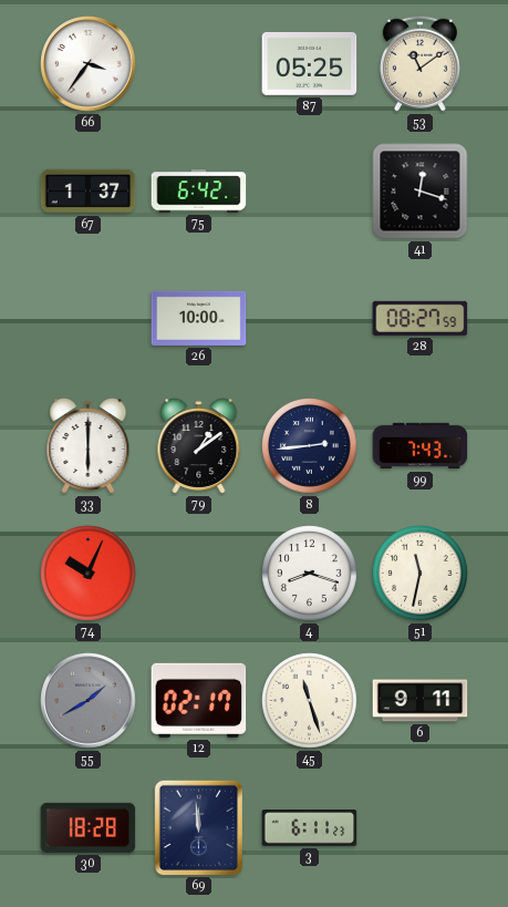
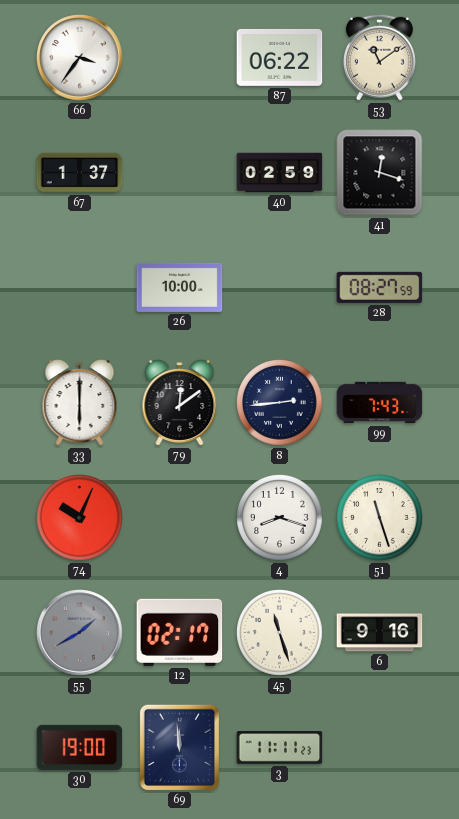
87: 05:25 -> 06:22 (280, 57)
75: 6:42 -> none (199, 192)
40: none -> 02:59 (280, 173)
79: 1:09 -> 12:09 (180, 403)
51: 11:32 -> 11:27 (380, 518)
6: 9:11 -> 9:16 (380, 633)
30: 18:28 -> 19:00 (80, 747)
3: 6:11 -> 11:11 (280, 748)
